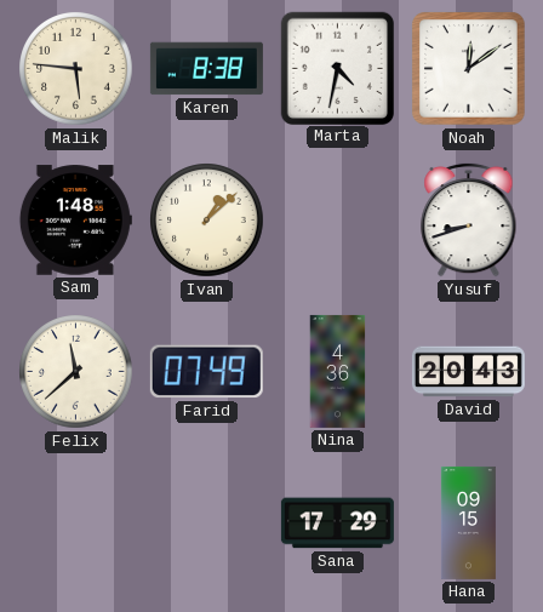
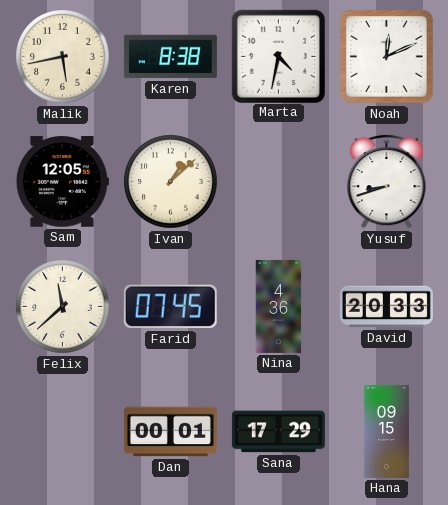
Malik: 5:46 -> 5:43 (63, 57)
Noah: 12:09 -> 12:11 (387, 57)
Sam: 1:48 -> 12:05 (62, 182)
Farid: 07:49 -> 07:45 (170, 307)
David: 20:43 -> 20:33 (386, 307)
Dan: none -> 00:01 (170, 432)
